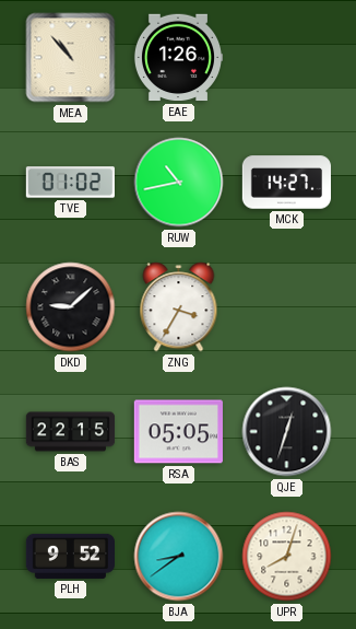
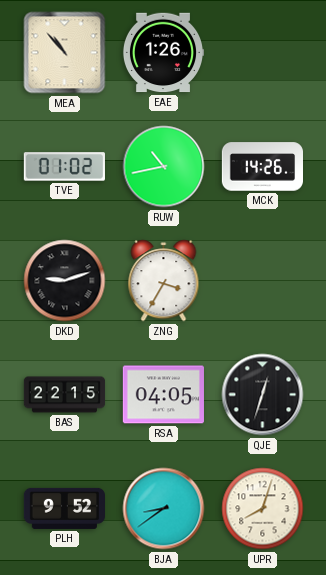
MCK: 14:27 -> 14:26 (262, 167)
DKD: 9:08 -> 9:12 (65, 281)
RSA: 05:05 -> 04:05 (163, 395)
